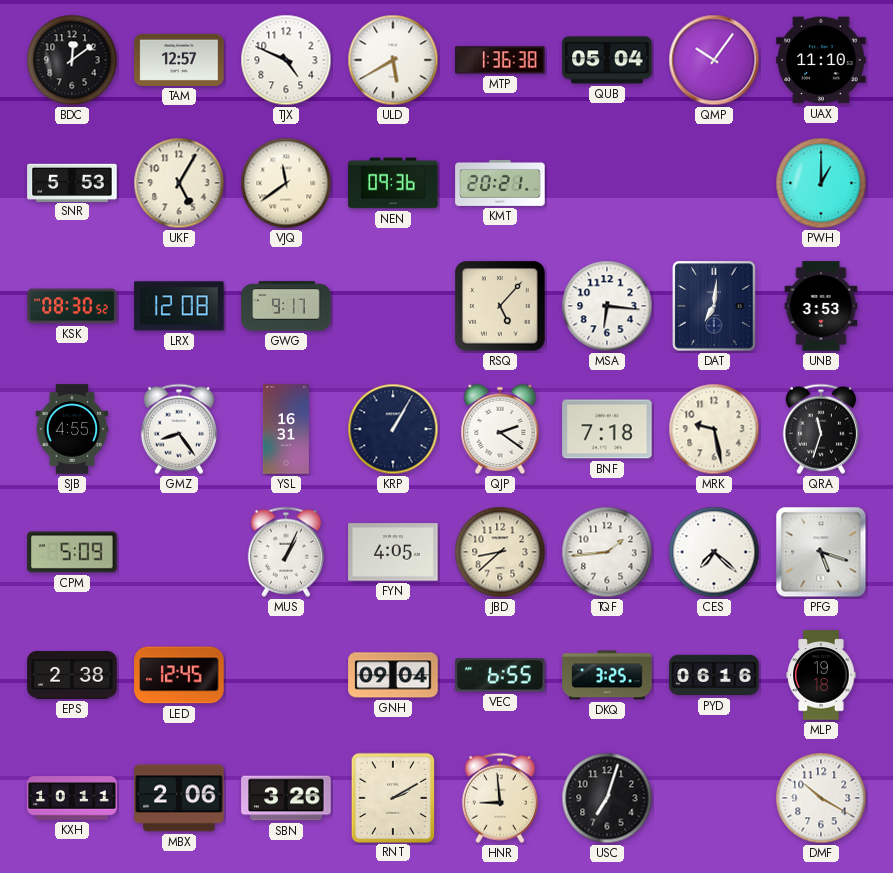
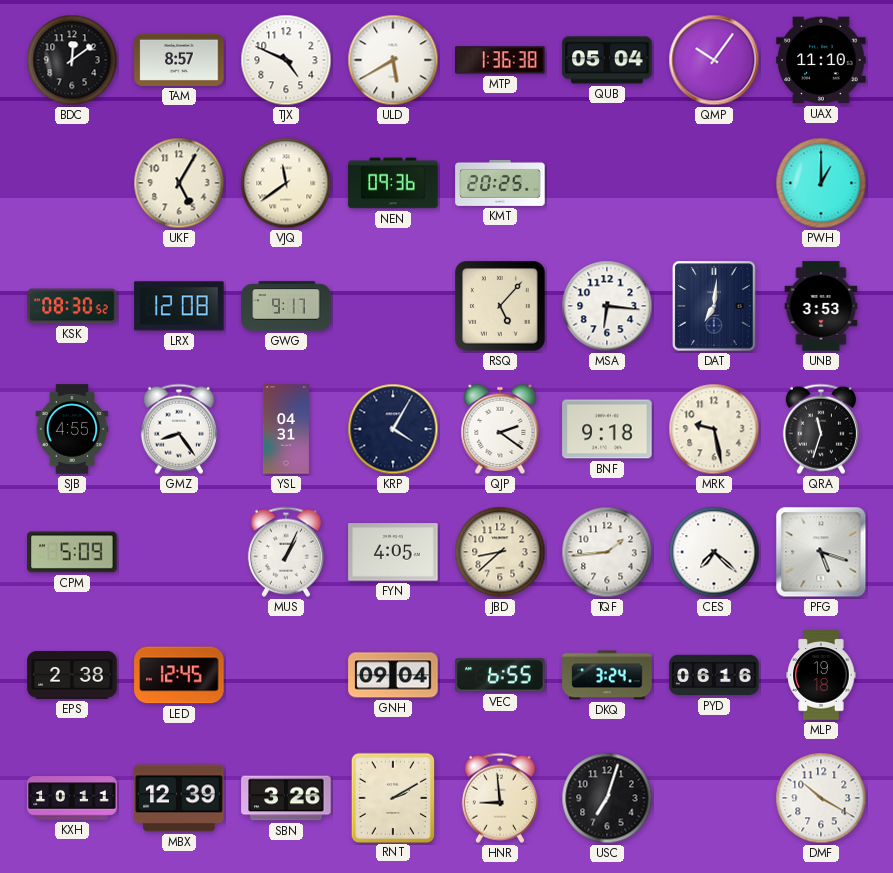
TAM: 12:57 -> 8:57 (179, 60)
SNR: 5:53 -> none (72, 182)
KMT: 20:21 -> 20:25 (500, 183)
YSL: 16:31 -> 04:31 (286, 429)
KRP: 1:05 -> 4:05 (393, 429)
BNF: 7:18 -> 9:18 (607, 429)
DKQ: 3:25 -> 3:24 (607, 675)
MBX: 2:06 -> 12:39 (179, 798)
